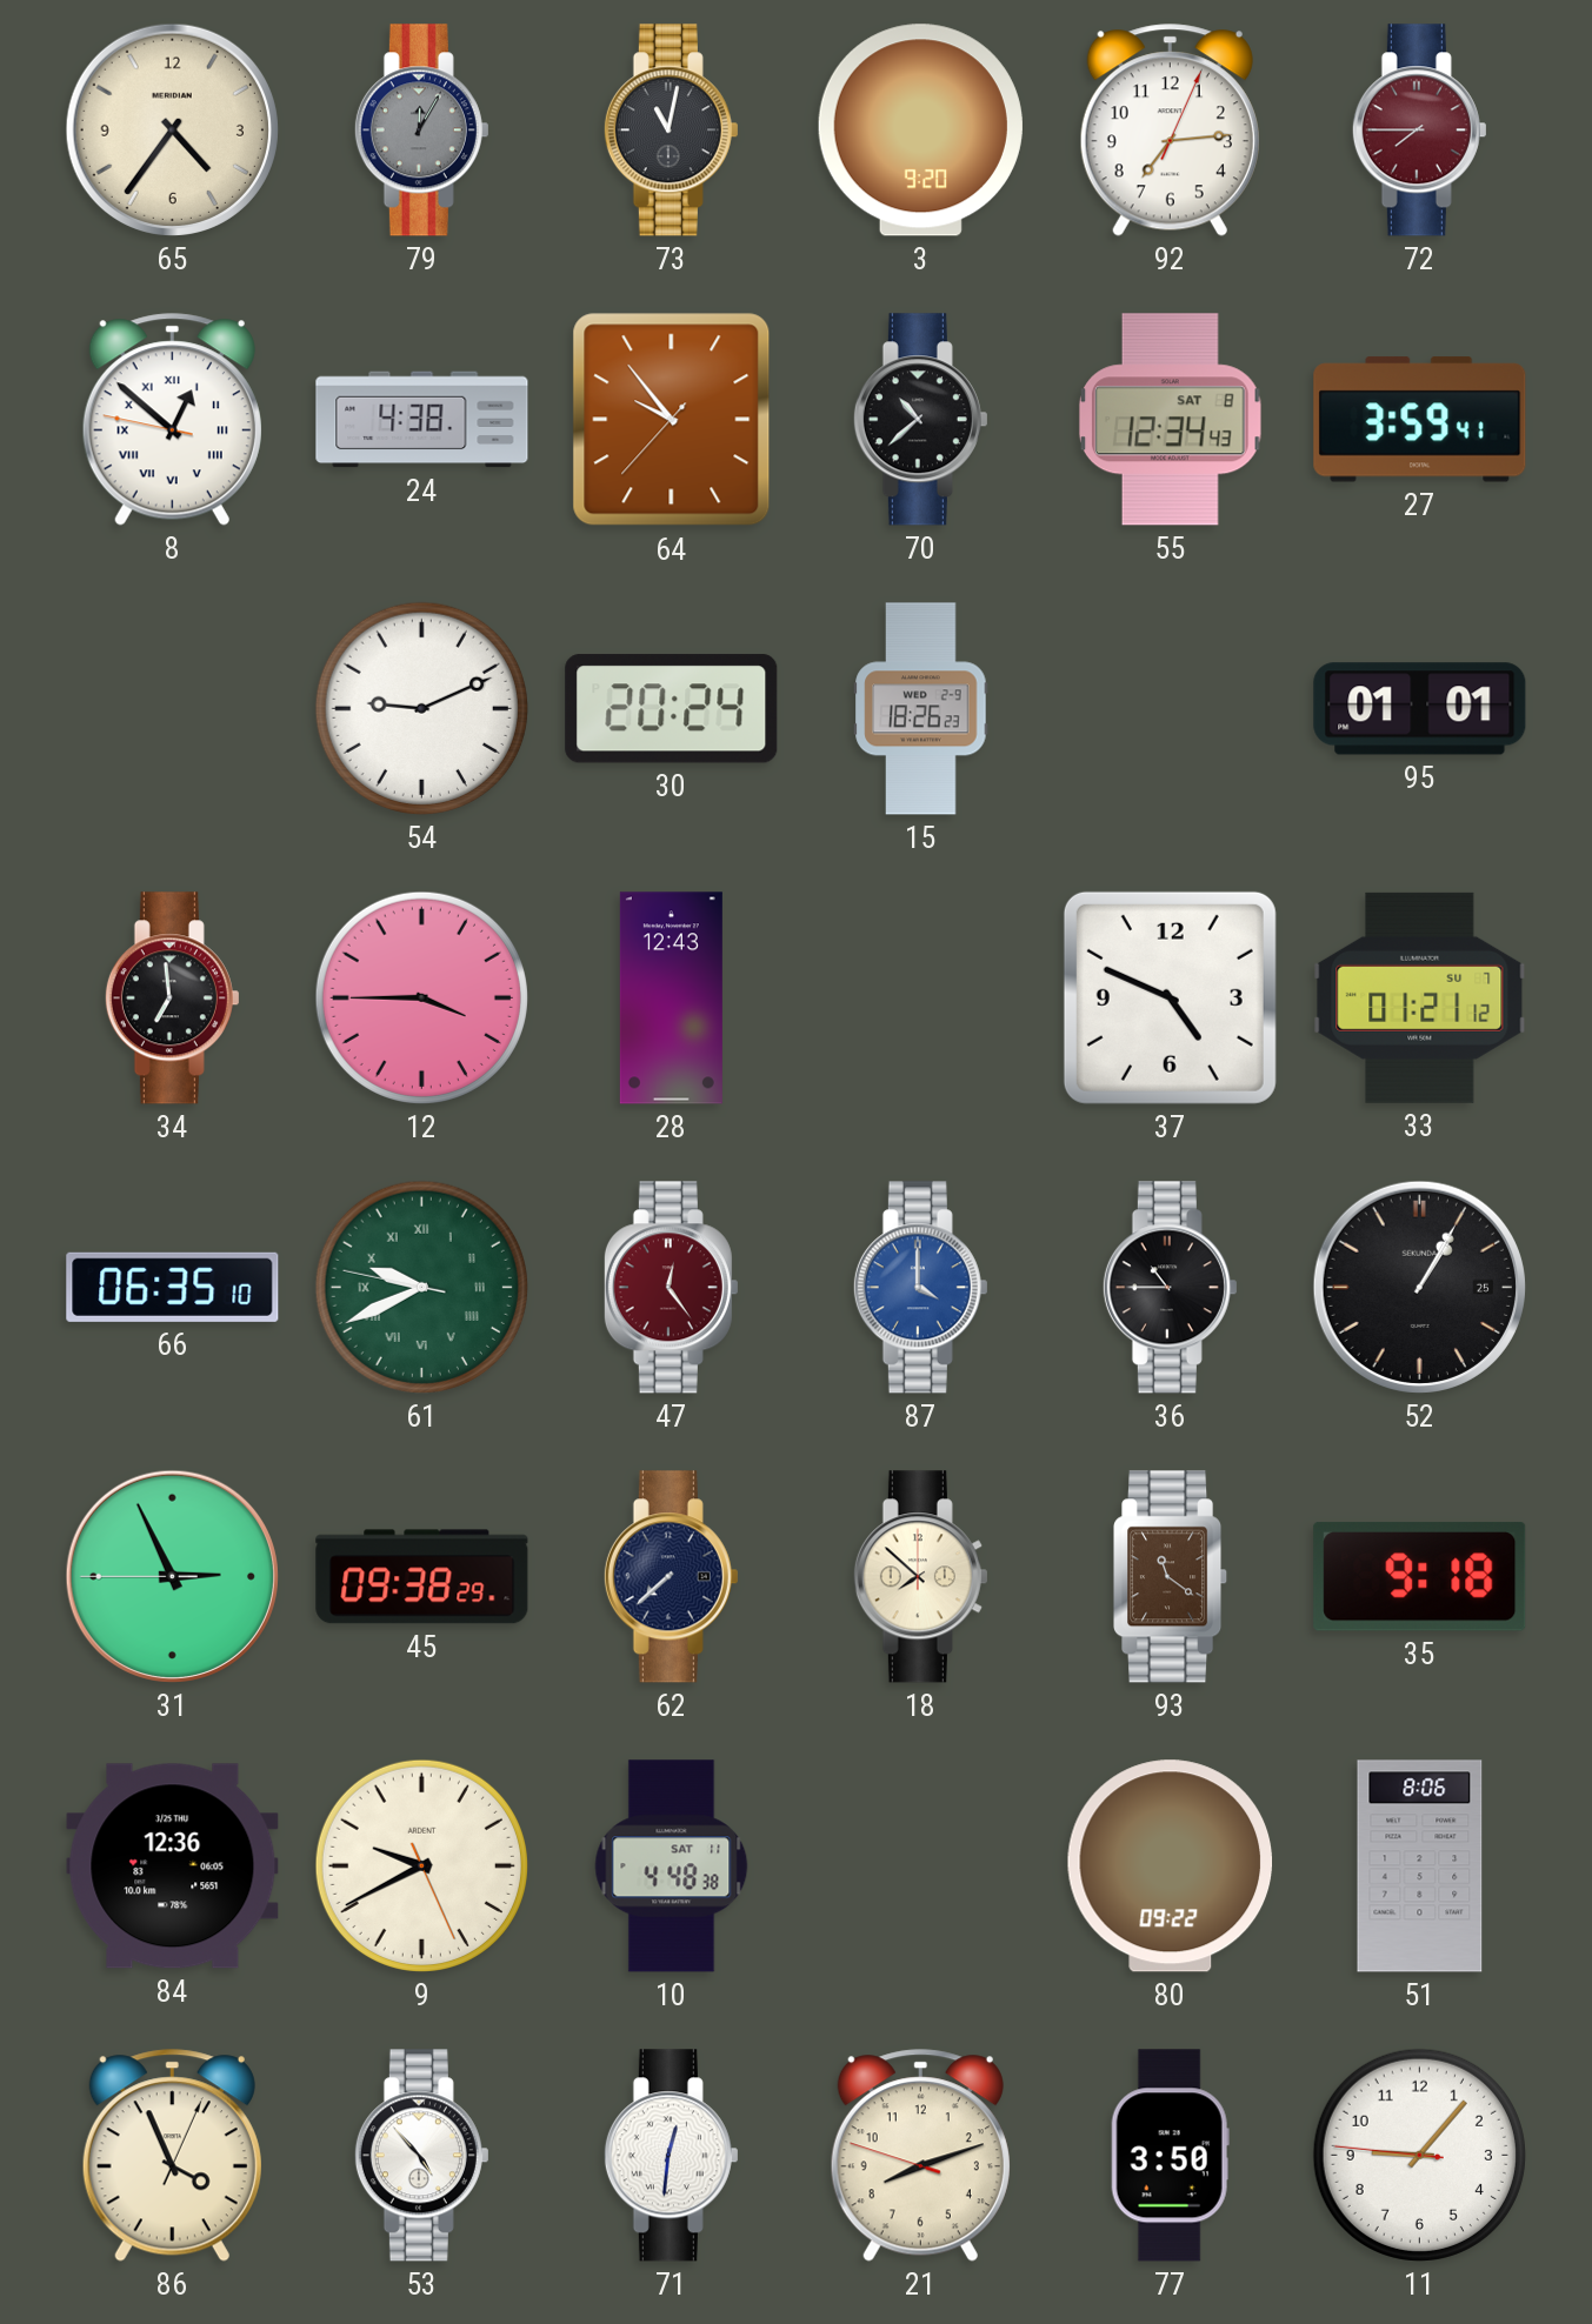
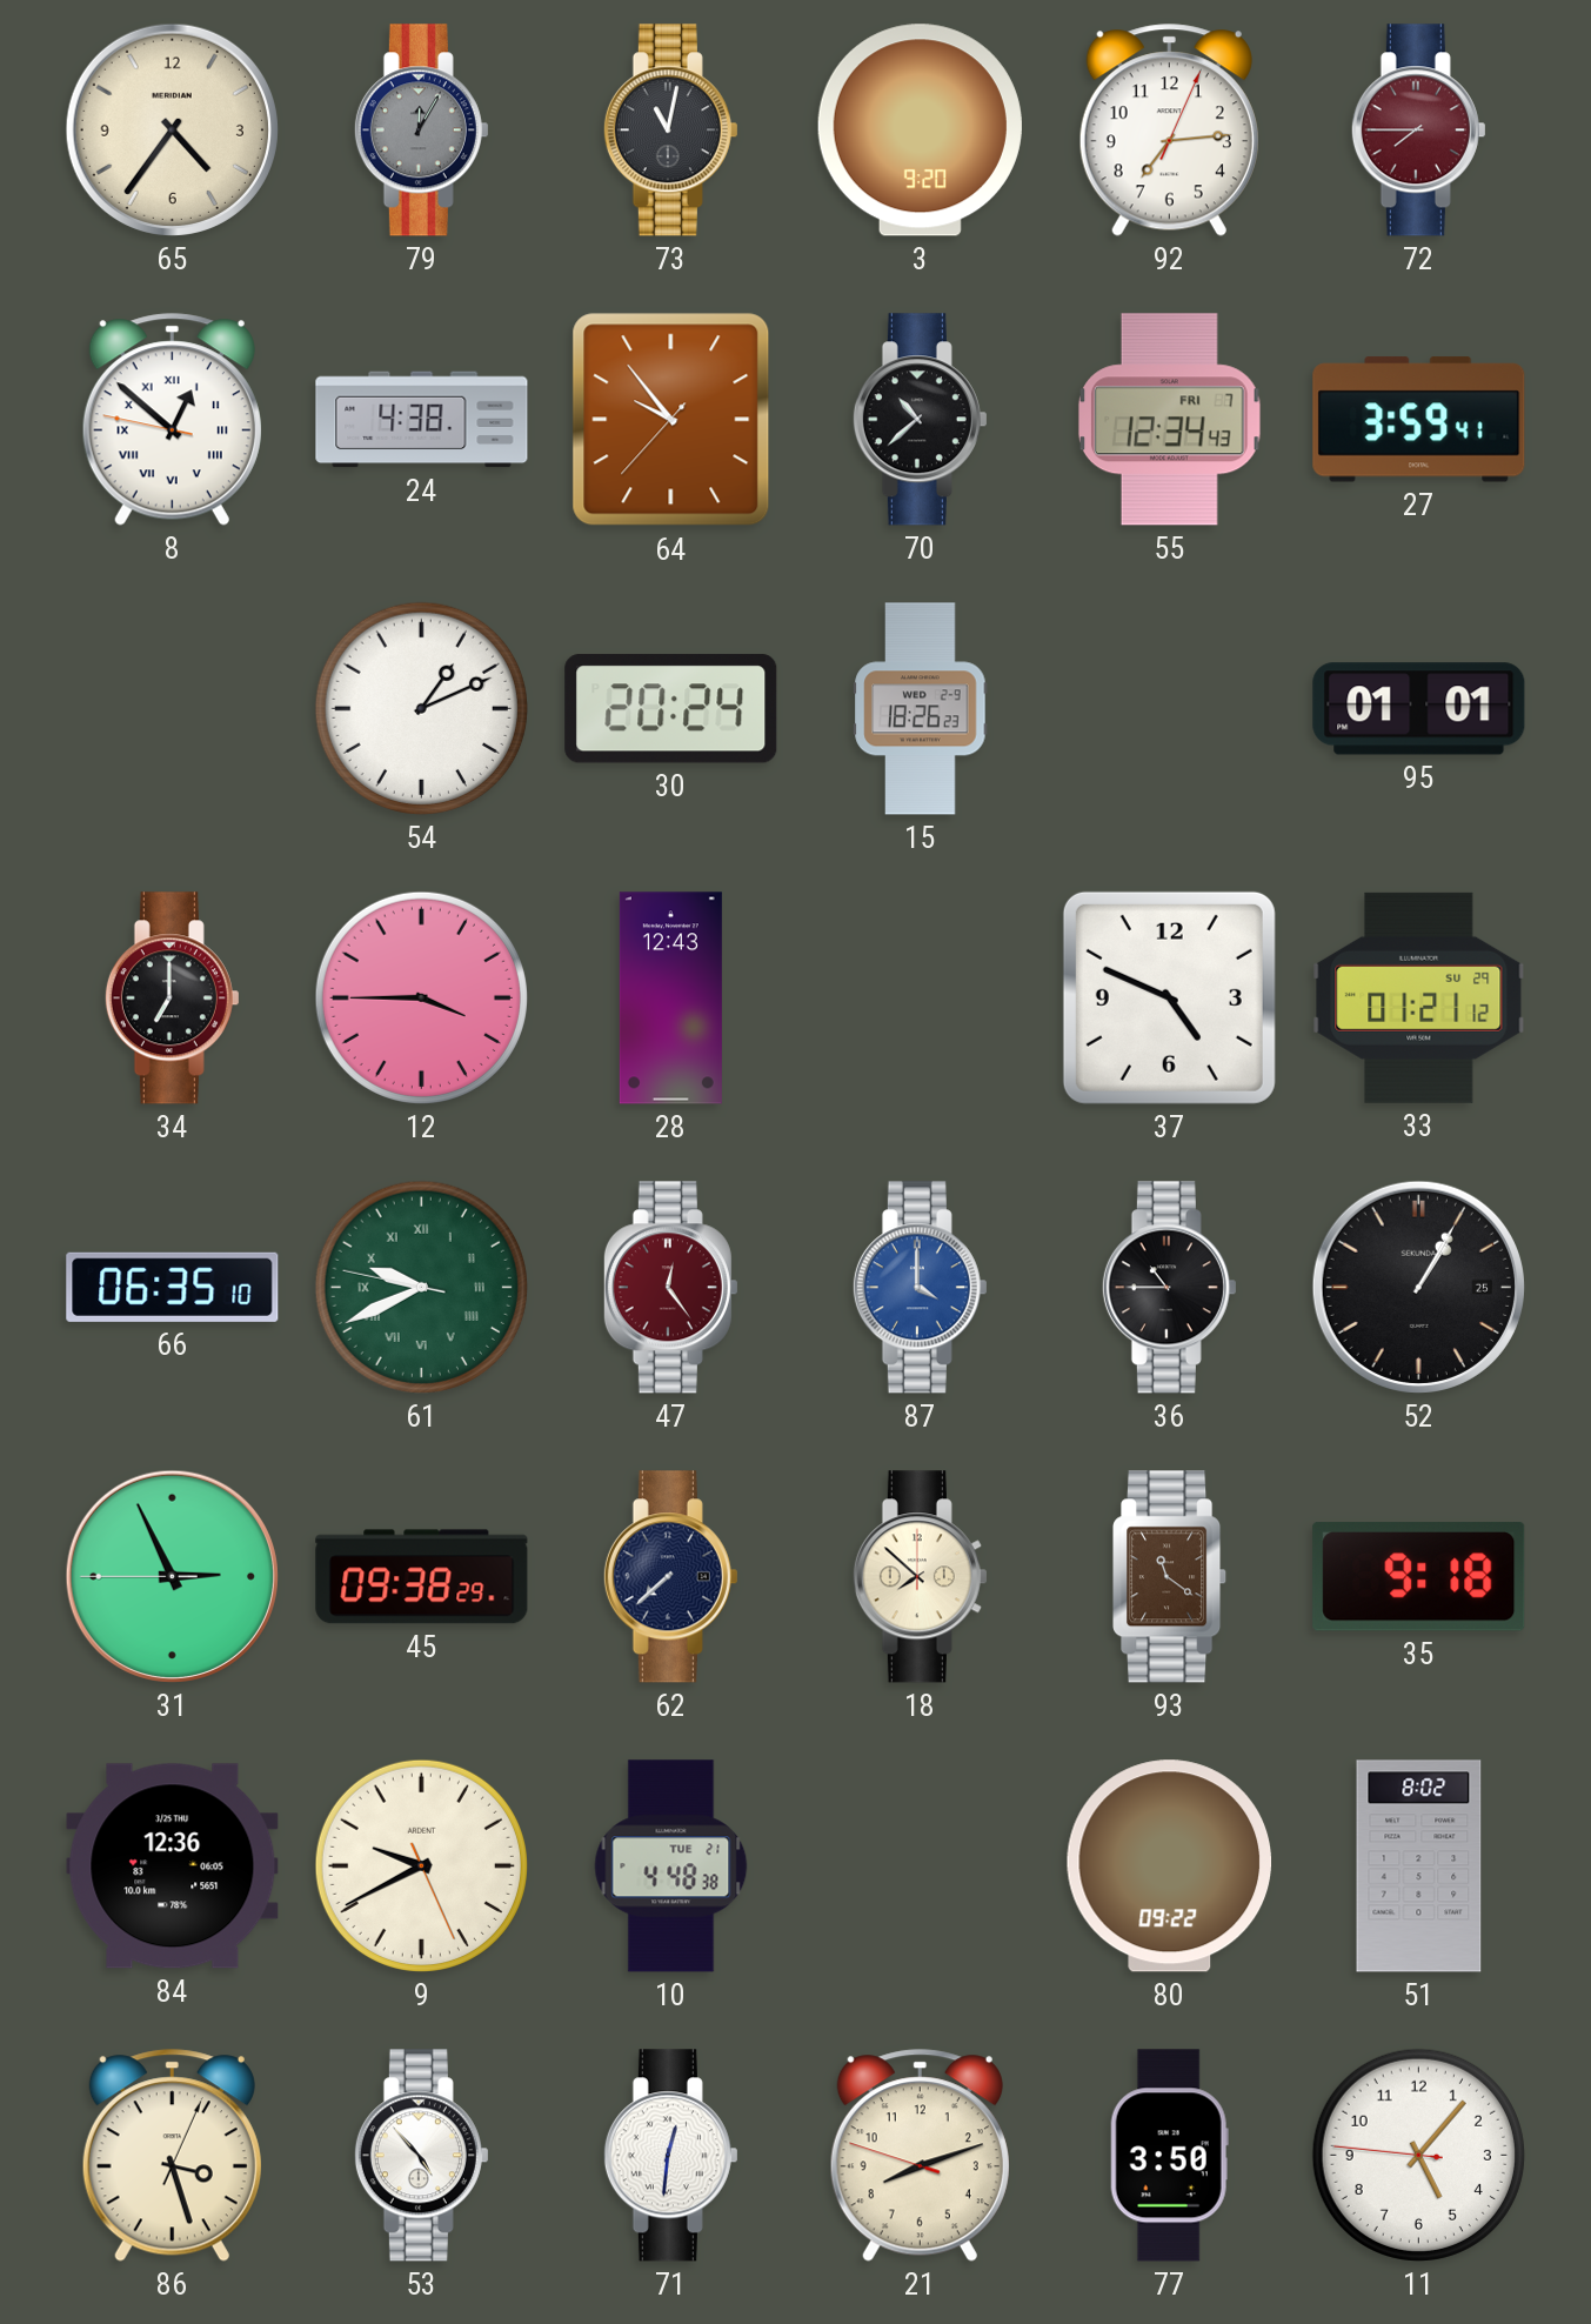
55 date: SAT 8 -> FRI 7 (1169, 420)
54: 9:11 -> 1:11 (421, 708)
34: 6:59 -> 7:00 (172, 999)
33 date: SU 7 -> SU 29 (1419, 997)
10 date: SAT 11 -> TUE 21 (671, 1866)
51: 8:06 -> 8:02 (1419, 1866)
86: 3:56 -> 3:27 (172, 2156)
11: 9:06 -> 5:06 (1418, 2155)
